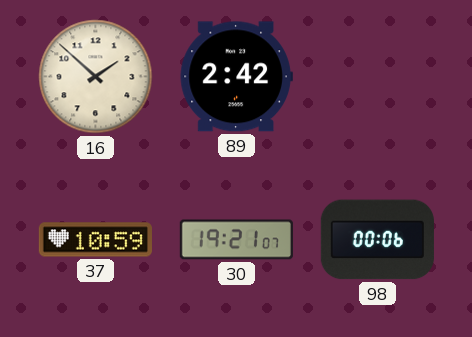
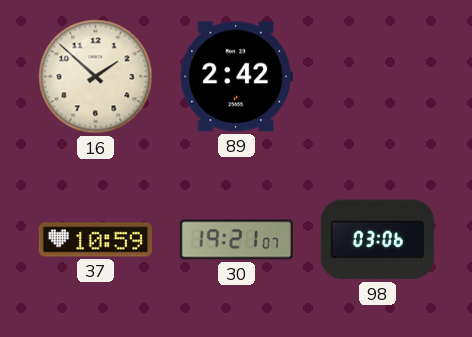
98: 00:06 -> 03:06 (377, 240)
